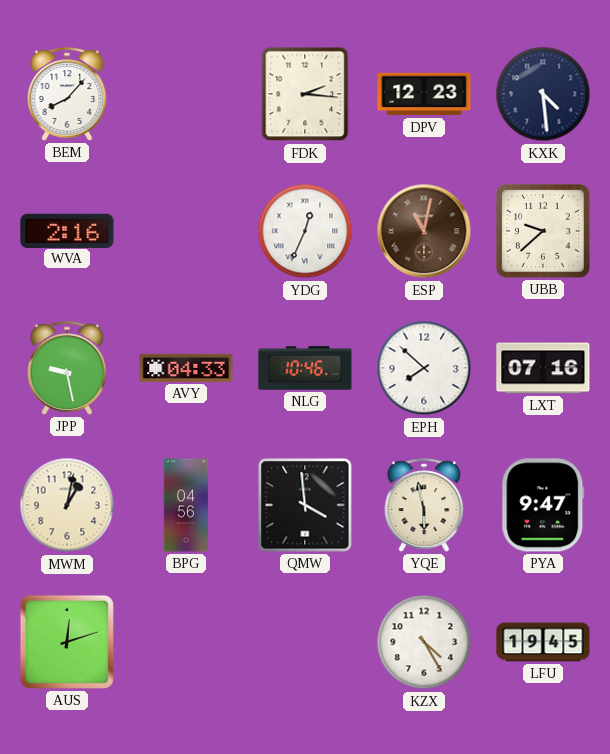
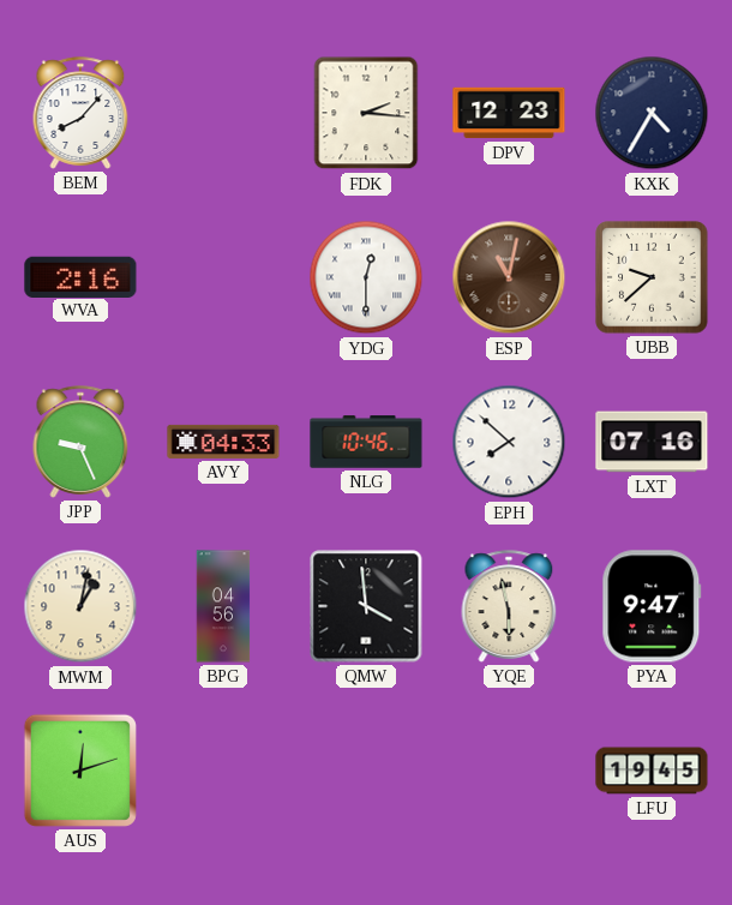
KXK: 4:29 -> 4:35 (652, 113)
YDG: 12:34 -> 12:30 (366, 277)
JPP: 9:28 -> 9:26 (80, 442)
KZX: 4:25 -> none (424, 642)
